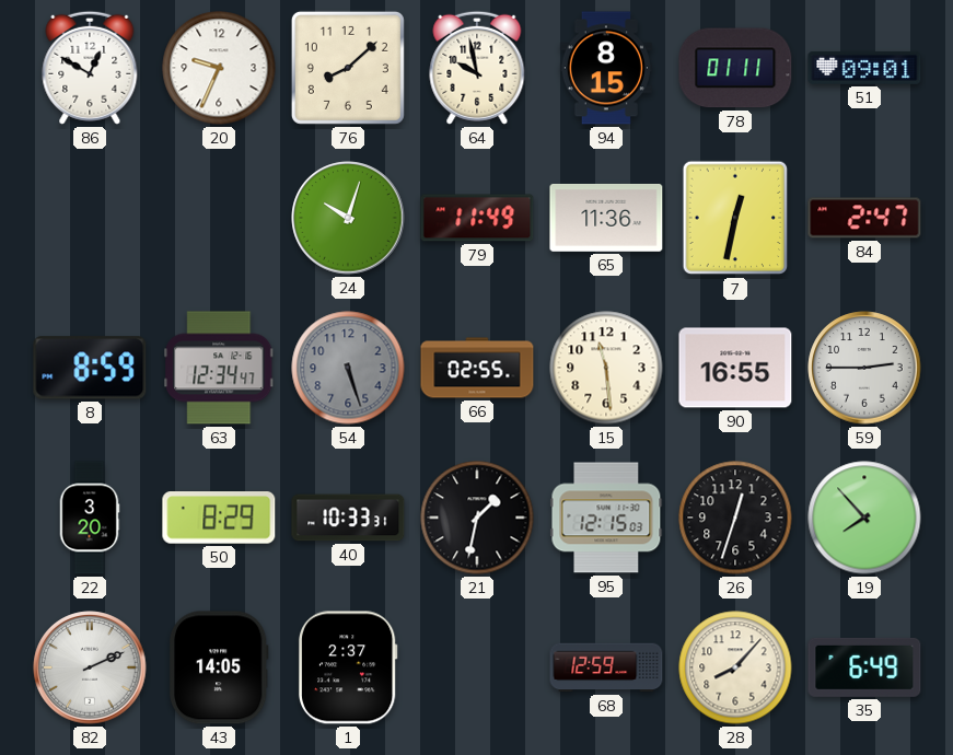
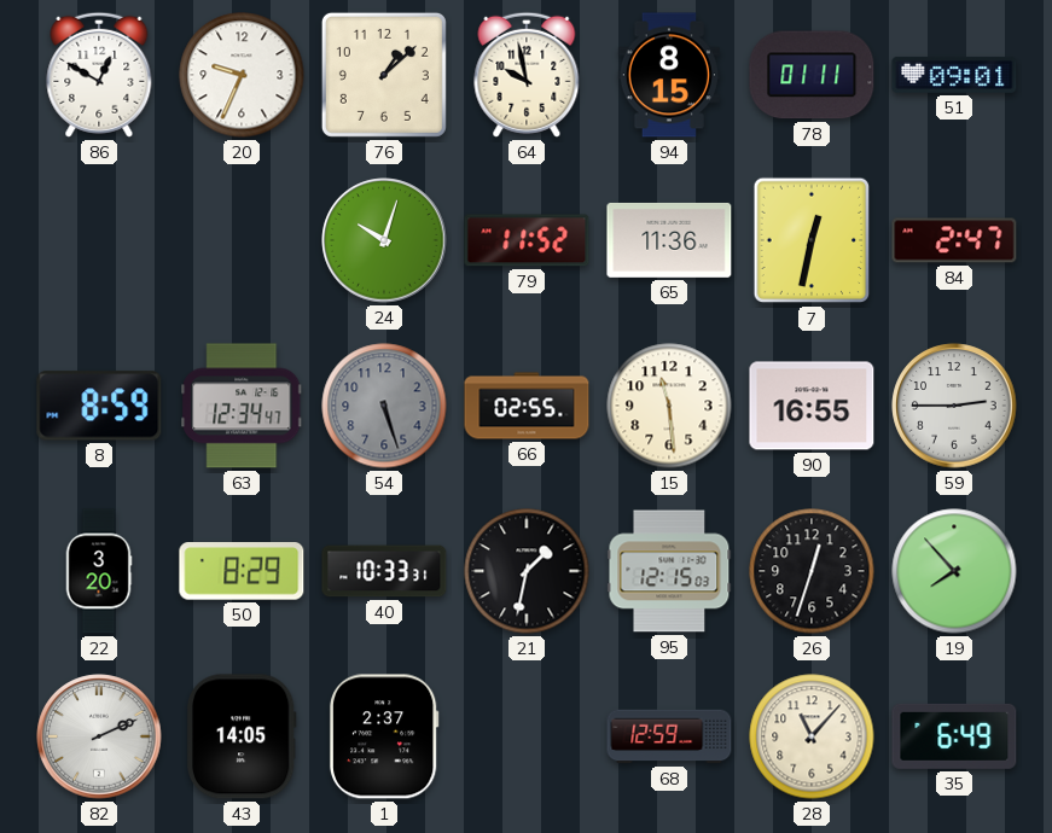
76: 8:08 -> 1:08 (384, 75)
79: 11:49 -> 11:52 (527, 240)
28: 8:07 -> 11:07 (812, 736)
